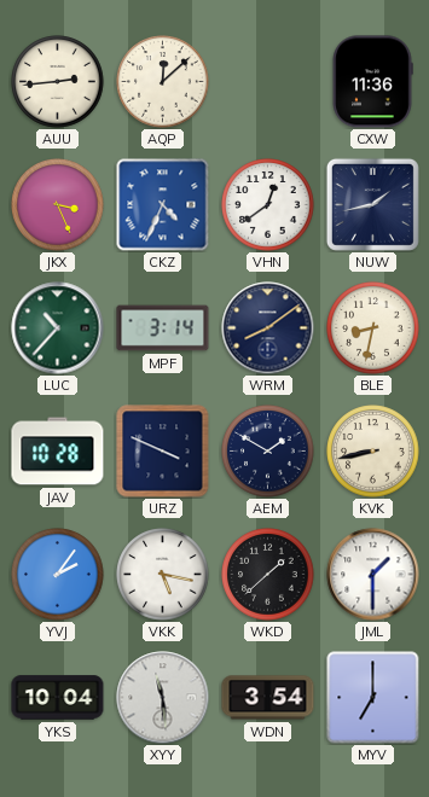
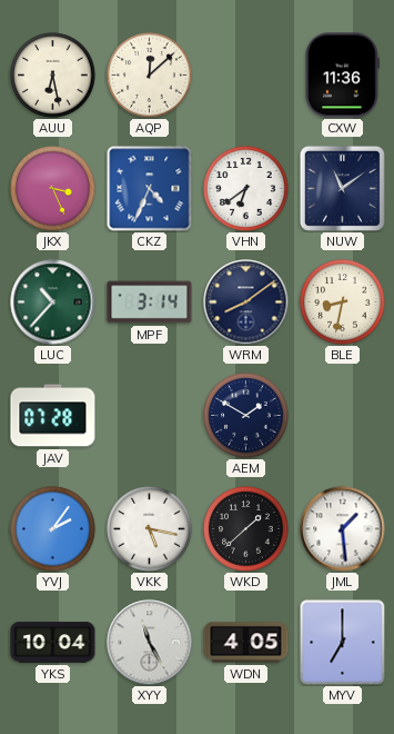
AUU: 2:44 -> 6:28 (53, 76)
VHN: 12:39 -> 6:39 (246, 189)
NUW: 1:43 -> 11:09 (342, 188)
JAV: 10:28 -> 07:28 (53, 416)
URZ: 3:49 -> none (163, 452)
KVK: 8:43 -> none (373, 452)
JML: 1:30 -> 1:29 (343, 529)
XYY: 11:29 -> 11:25 (150, 643)
WDN: 3:54 -> 4:05 (246, 643)
